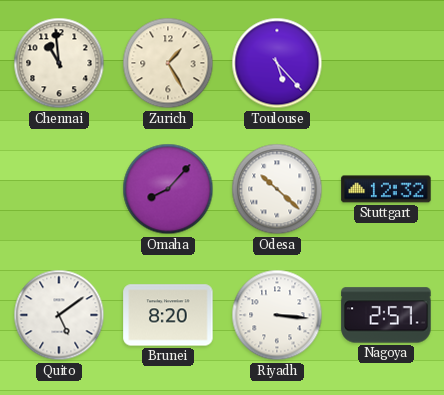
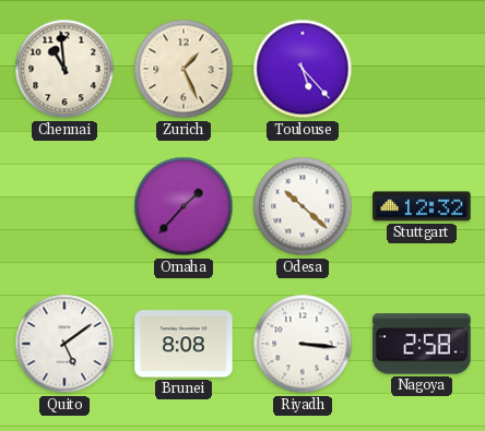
Zurich: 1:25 -> 1:26 (184, 69)
Omaha: 8:07 -> 1:37 (184, 206)
Brunei: 8:20 -> 8:08 (184, 344)
Nagoya: 2:57 -> 2:58 (422, 344)
